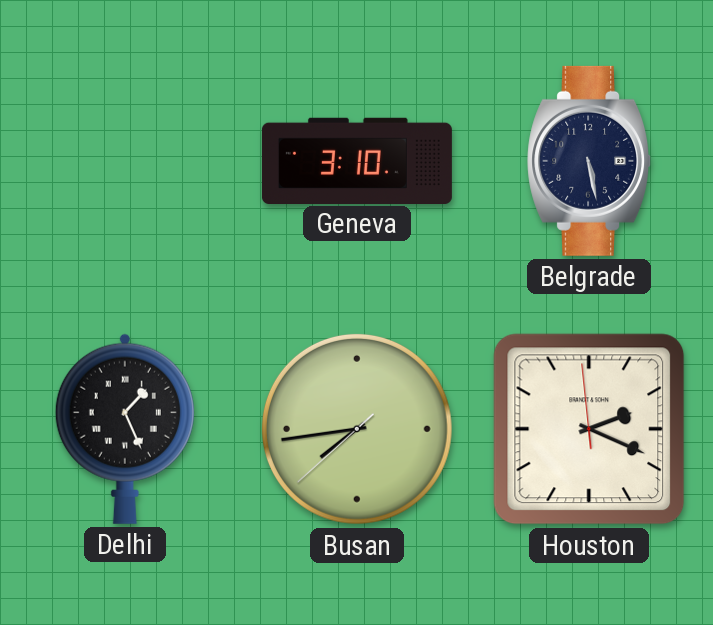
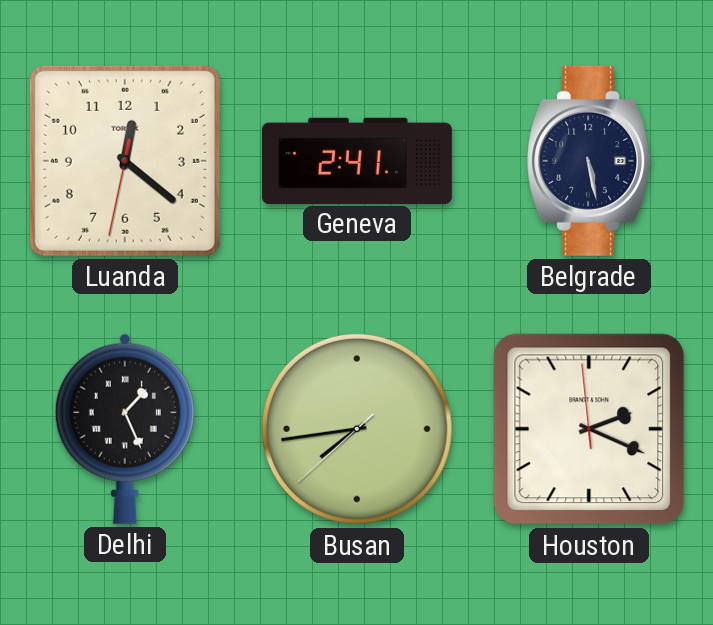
Luanda: none -> 12:21 (125, 161)
Geneva: 3:10 -> 2:41 (357, 160)
